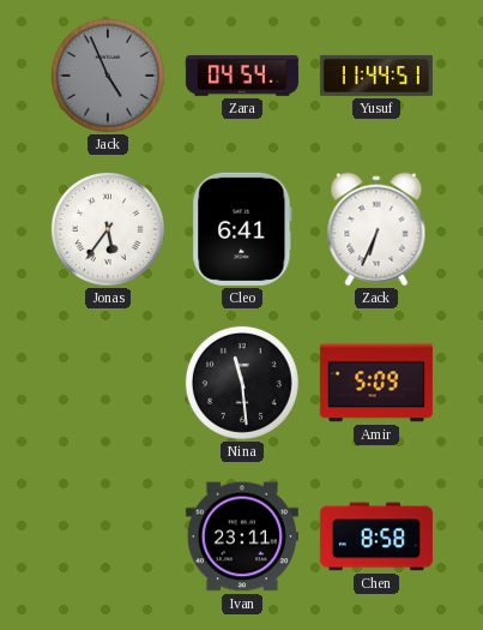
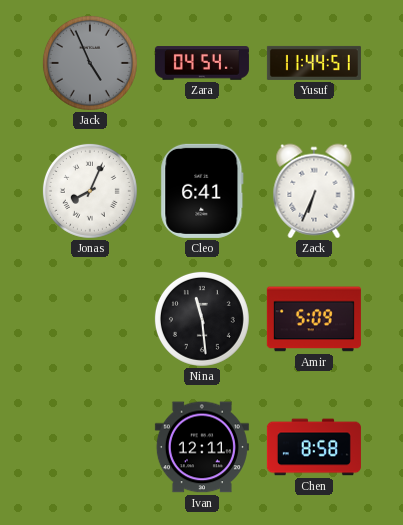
Jonas: 5:36 -> 8:04 (90, 191)
Ivan: 23:11 -> 12:11 (202, 447)
